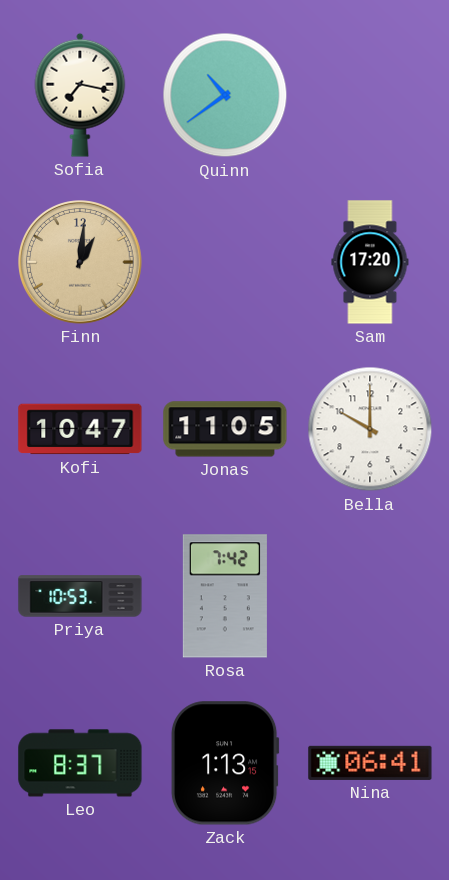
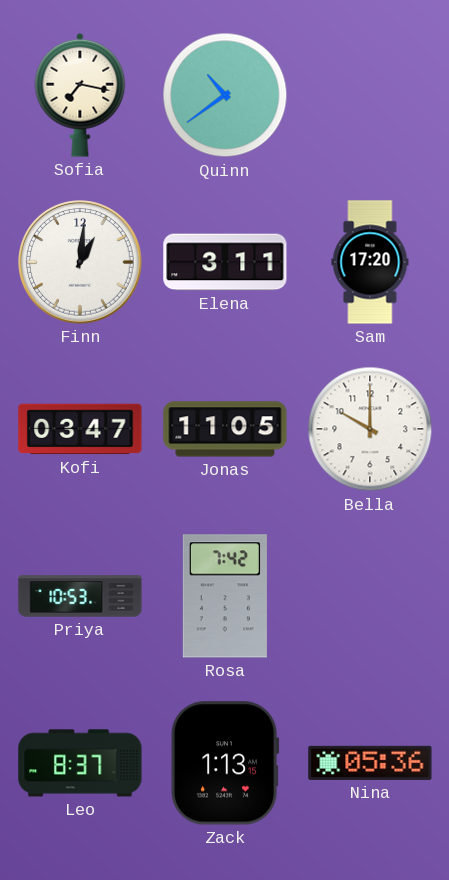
Finn dial: champagne -> white (81, 263)
Elena: none -> 3:11 (225, 262)
Kofi: 10:47 -> 03:47 (80, 429)
Nina: 06:41 -> 05:36 (370, 763)
